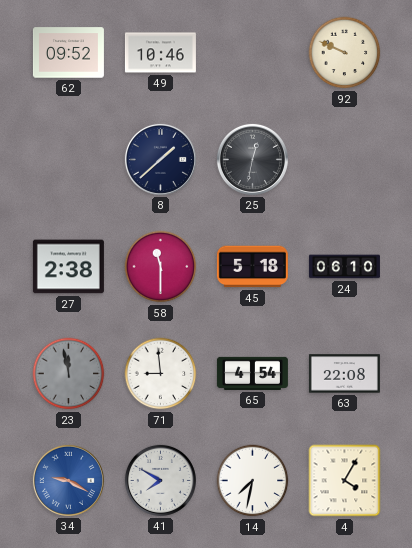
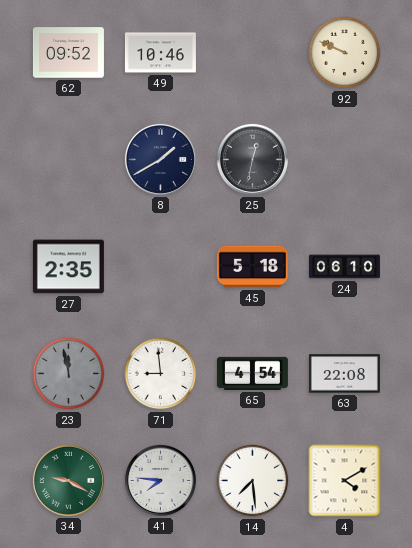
8: 1:38 -> 1:40 (160, 159)
27: 2:38 -> 2:35 (68, 267)
58: 11:30 -> none (161, 267)
34 dial: blue -> green (68, 480)
41: 7:50 -> 7:46 (160, 480)
14: 7:32 -> 7:29 (253, 481)
4: 4:05 -> 4:10 (345, 481)
